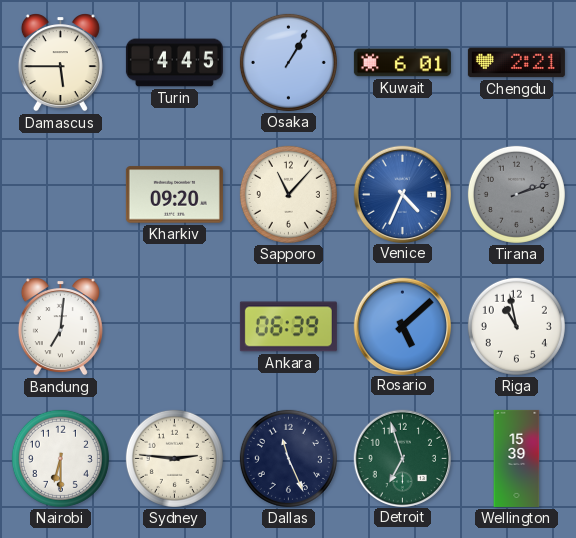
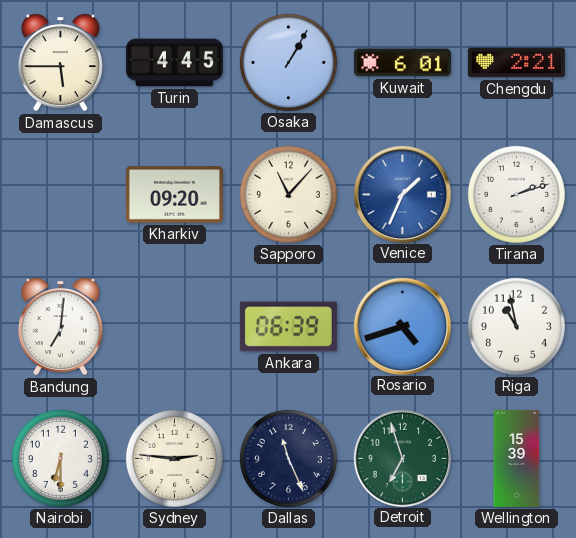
Venice: 4:34 -> 1:34 (402, 194)
Tirana dial: grey -> white (516, 194)
Rosario: 5:08 -> 4:42 (402, 326)
